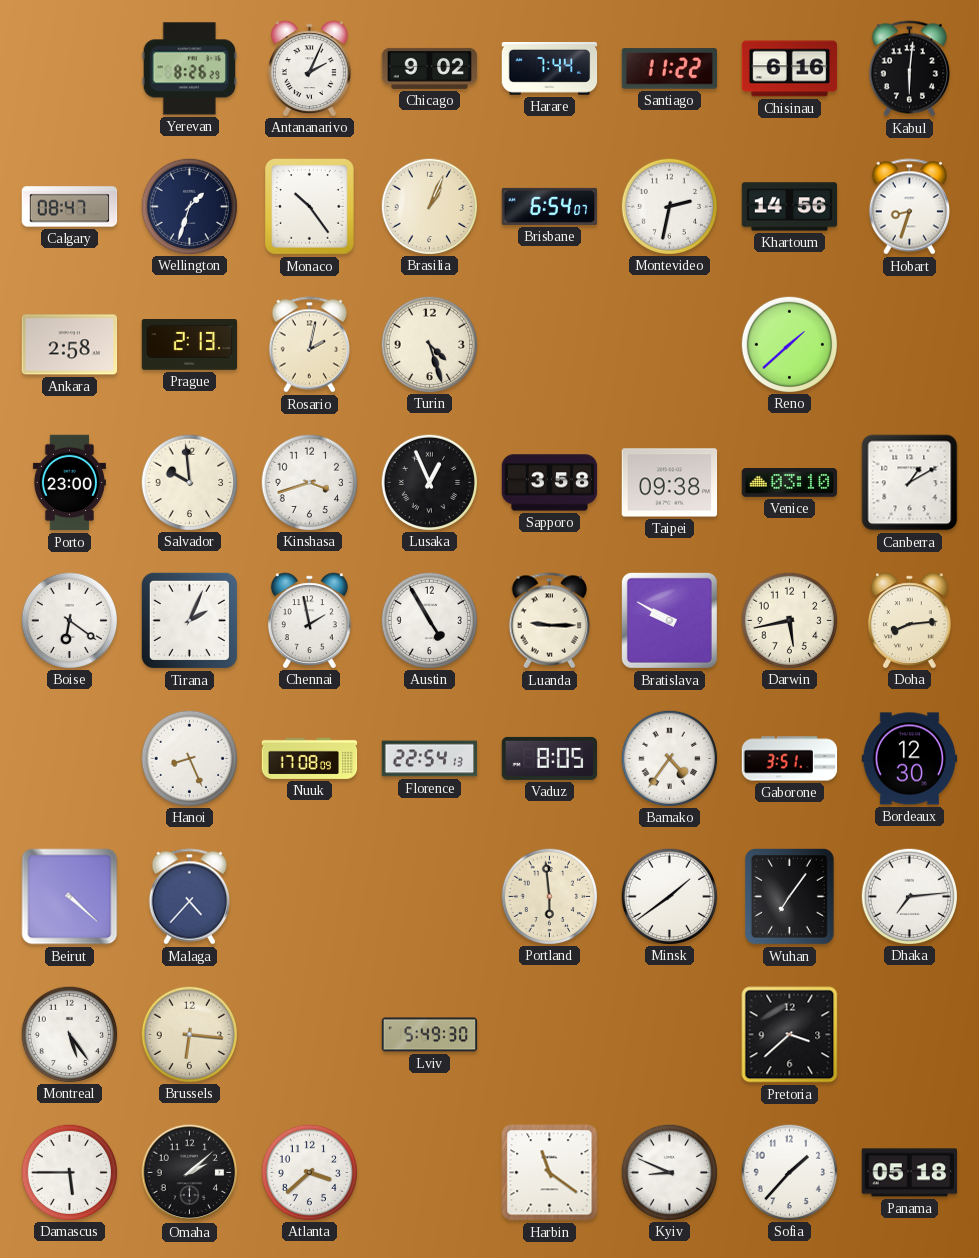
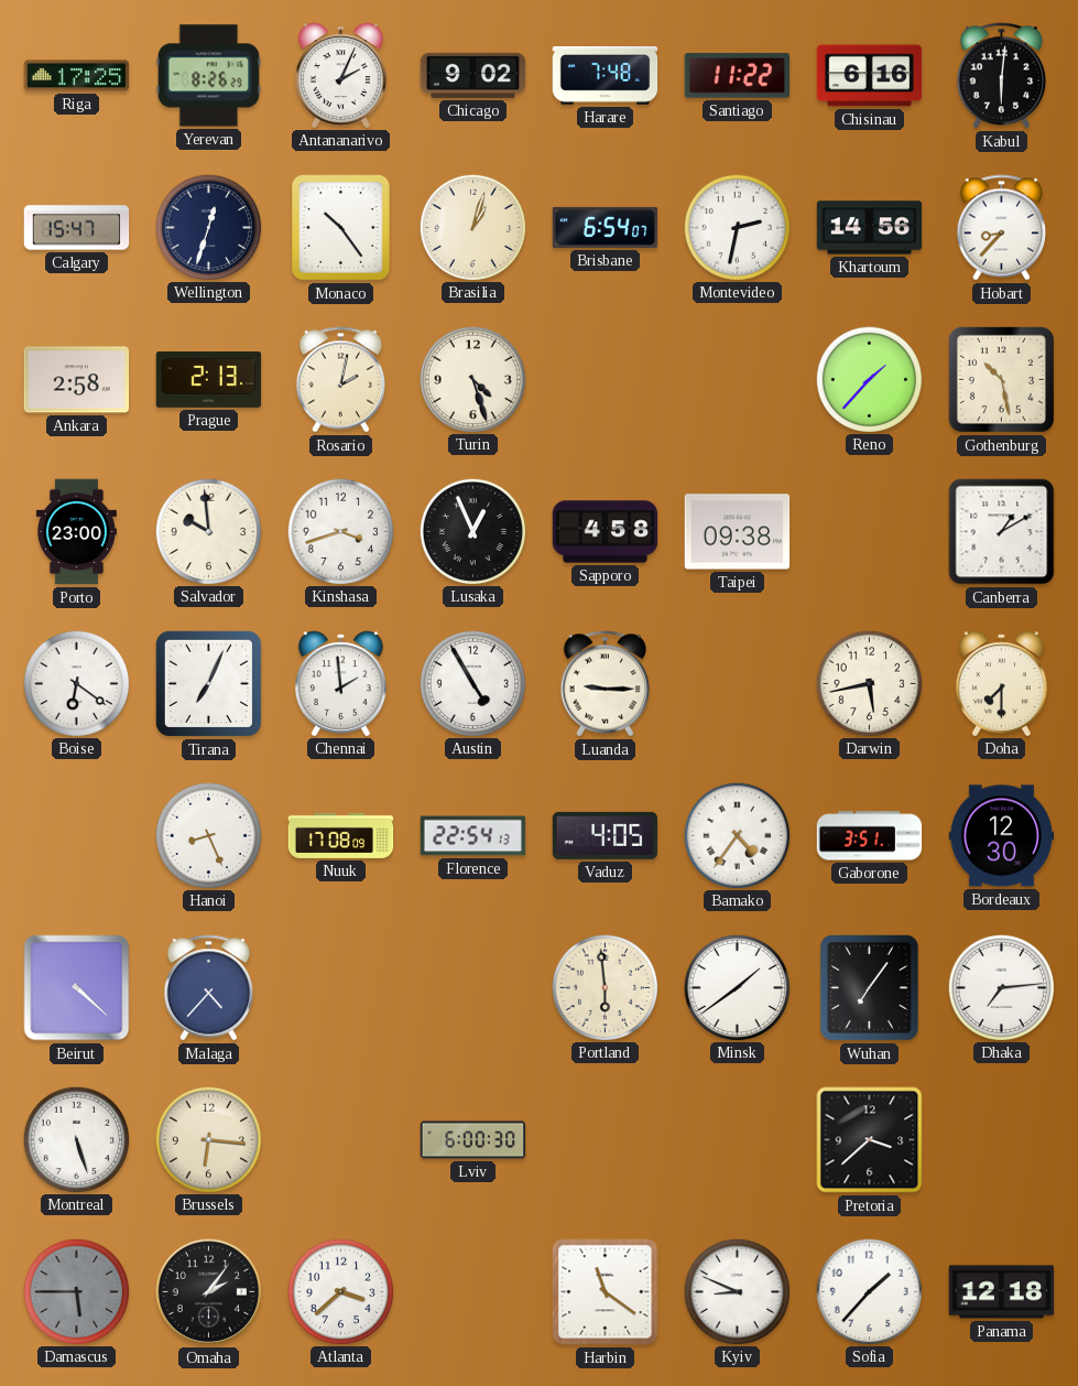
Riga: none -> 17:25 (77, 76)
Harare: 7:44 -> 7:48 (606, 76)
Calgary: 08:47 -> 15:47 (77, 228)
Wellington: 1:33 -> 12:33 (208, 227)
Brasilia: 1:04 -> 1:03 (472, 227)
Hobart: 8:33 -> 8:37 (1001, 228)
Reno: 1:38 -> 1:37 (869, 379)
Gothenburg: none -> 10:28 (1001, 379)
Sapporo: 3:58 -> 4:58 (606, 532)
Venice: 03:10 -> none (790, 483)
Tirana: 2:04 -> 7:04 (208, 683)
Chennai: 1:58 -> 1:59 (340, 683)
Bratislava: 9:50 -> none (669, 620)
Doha: 8:14 -> 7:30 (1001, 683)
Vaduz: 8:05 -> 4:05 (606, 835)
Montreal: 5:24 -> 5:27 (76, 1139)
Lviv: 5:49 -> 6:00 (473, 1140)
Damascus dial: white -> grey (76, 1291)
Omaha: 2:08 -> 2:06 (209, 1292)
Panama: 05:18 -> 12:18 (1002, 1292)
